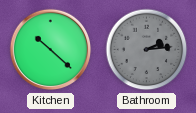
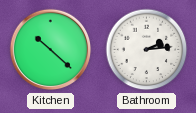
Bathroom dial: grey -> white (147, 50)
